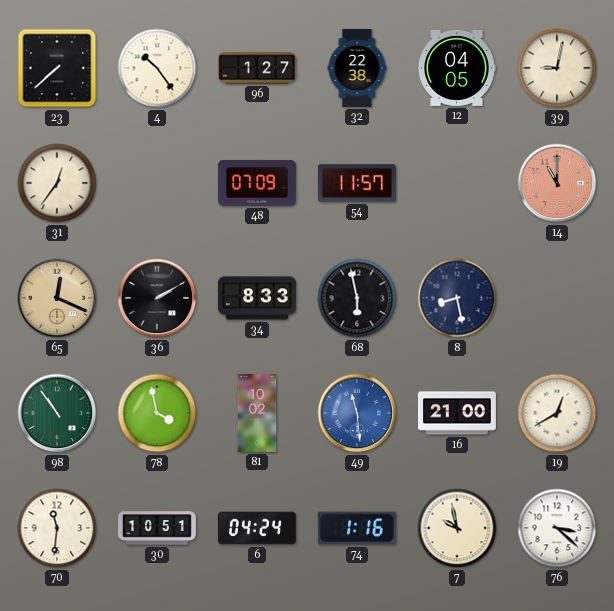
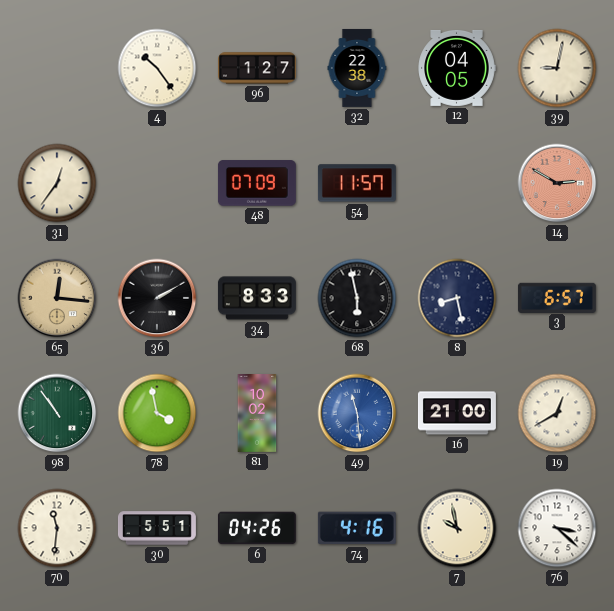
23: 7:38 -> none (57, 68)
14: 11:00 -> 2:50 (557, 183)
65: 12:19 -> 12:16 (57, 298)
3: none -> 6:57 (557, 297)
30: 10:51 -> 5:51 (157, 528)
6: 04:24 -> 04:26 (257, 528)
74: 1:16 -> 4:16 (357, 528)
